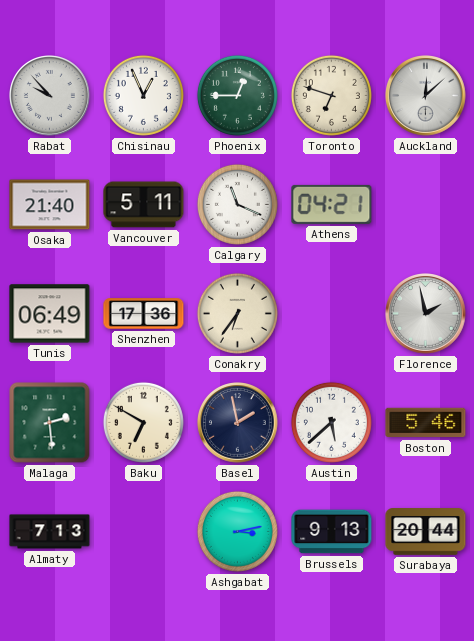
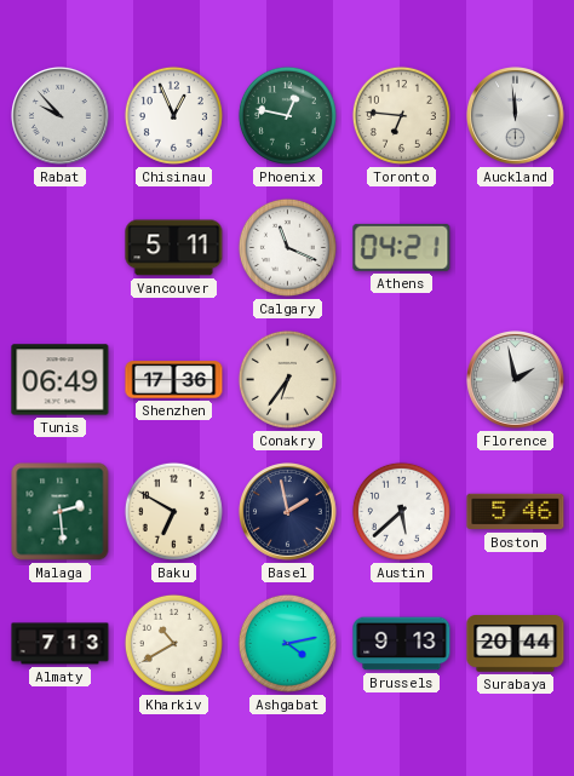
Phoenix: 12:45 -> 12:47 (287, 115)
Toronto: 6:48 -> 6:46 (401, 115)
Auckland: 12:08 -> 11:59 (516, 116)
Osaka: 21:40 -> none (50, 205)
Kharkiv: none -> 10:40 (173, 643)
Ashgabat: 3:13 -> 4:13 (287, 643)
